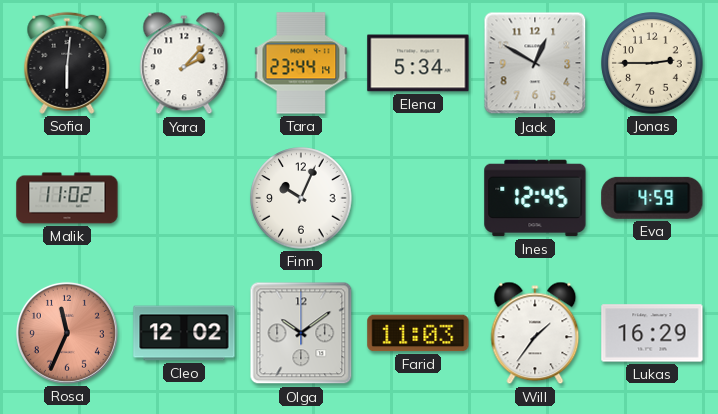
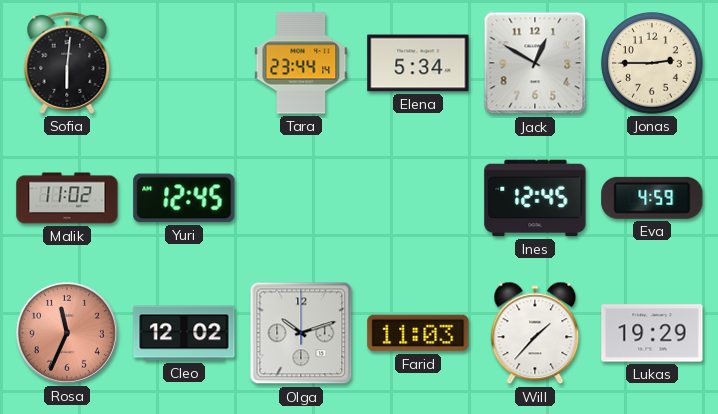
Yara: 2:07 -> none (184, 63)
Yuri: none -> 12:45 (184, 198)
Finn: 10:04 -> none (301, 198)
Olga: 10:09 -> 10:12 (301, 333)
Will: 1:36 -> 1:37 (535, 333)
Lukas: 16:29 -> 19:29 (652, 333)
